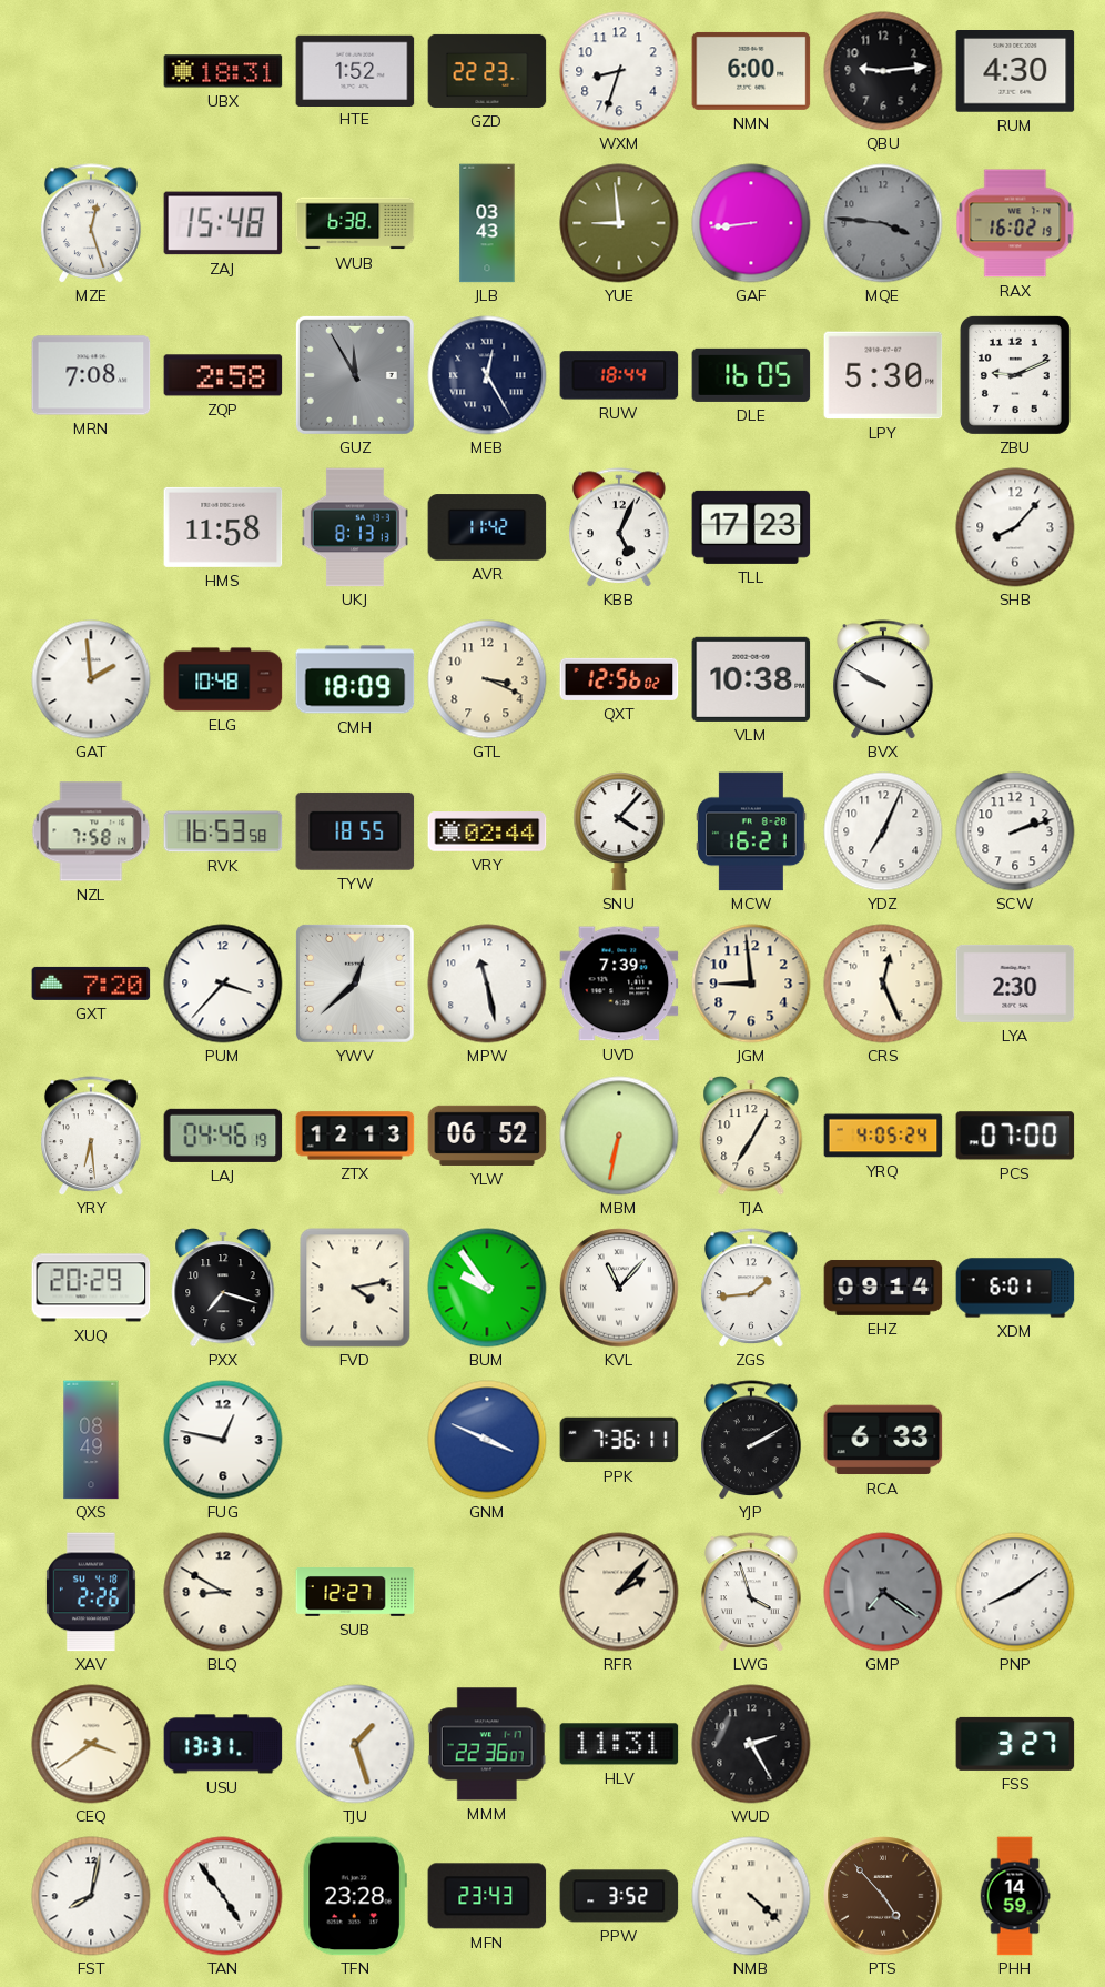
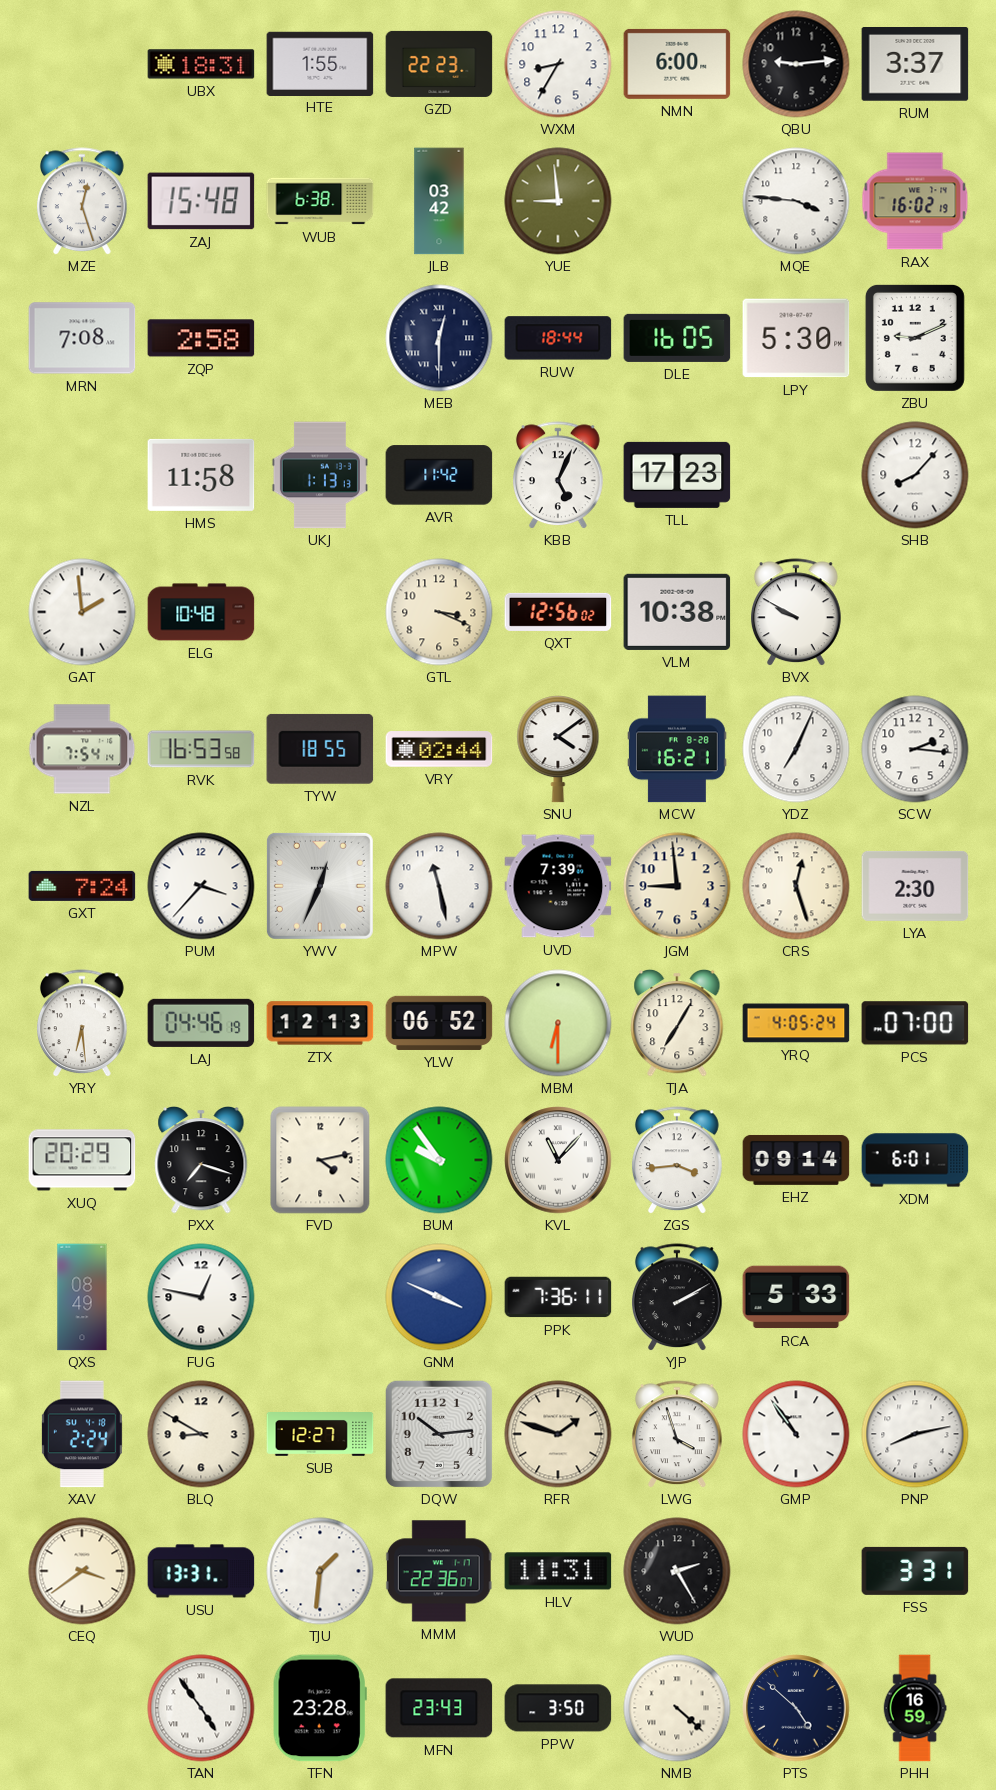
HTE: 1:52 -> 1:55 (320, 63)
WXM: 8:33 -> 8:35 (558, 64)
RUM: 4:30 -> 3:37 (915, 65)
JLB: 03:43 -> 03:42 (439, 201)
GAF: 8:44 -> none (751, 223)
MQE dial: grey -> white (796, 201)
GUZ: 11:55 -> none (355, 375)
MEB: 12:25 -> 12:30 (439, 338)
UKJ: 8:13 -> 1:13 (320, 475)
CMH: 18:09 -> none (355, 679)
NZL: 7:58 -> 7:54 (82, 749)
SNU: 4:07 -> 4:09 (558, 749)
SCW: 2:12 -> 2:16 (915, 749)
GXT: 7:20 -> 7:24 (82, 886)
YWV: 12:38 -> 12:34 (320, 886)
CRS: 12:26 -> 12:27 (796, 886)
MBM: 6:32 -> 6:30 (558, 1023)
ZGS: 1:44 -> 3:44 (678, 1160)
RCA: 6:33 -> 5:33 (796, 1297)
XAV: 2:26 -> 2:24 (82, 1434)
DQW: none -> 10:14 (439, 1434)
RFR: 2:07 -> 1:48 (558, 1434)
GMP: 7:21 -> 10:54 (796, 1434)
GMP dial: grey -> white (796, 1434)
PNP: 8:09 -> 8:13 (915, 1434)
TJU: 1:27 -> 1:31 (320, 1571)
FSS: 3:27 -> 3:31 (915, 1571)
FST: 8:02 -> none (91, 1896)
PPW: 3:52 -> 3:50 (558, 1708)
PTS: 4:53 -> 4:52 (796, 1708)
PTS dial: brown -> navy (796, 1708)
PHH: 14:59 -> 16:59 (915, 1708)
